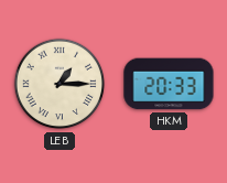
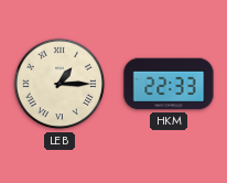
HKM: 20:33 -> 22:33 (169, 84)
